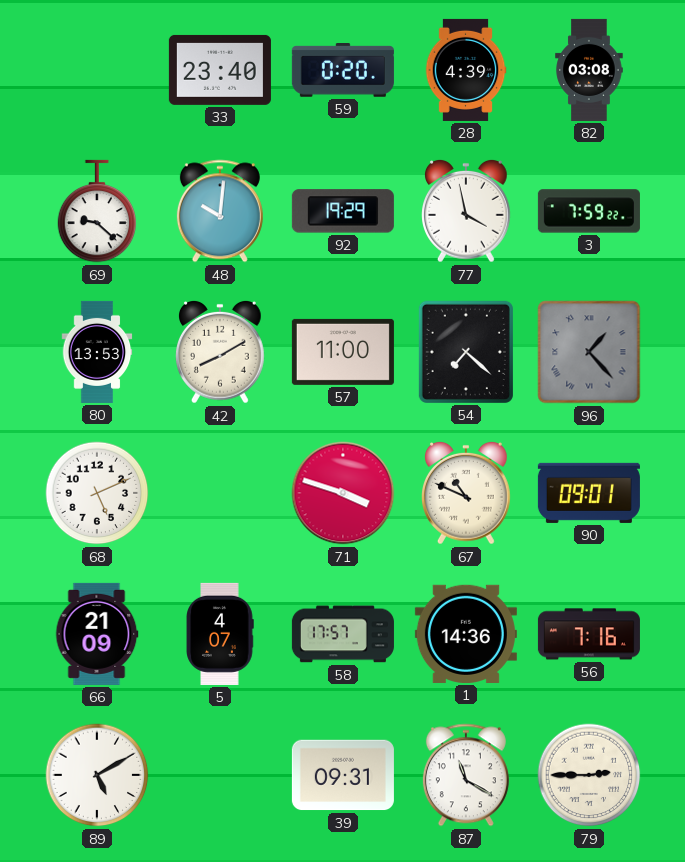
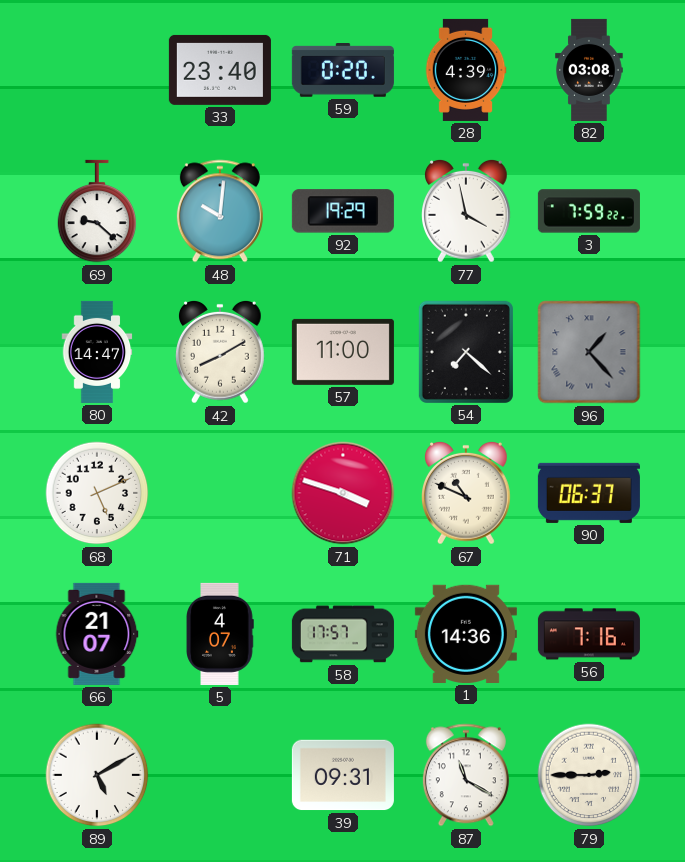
80: 13:53 -> 14:47 (97, 352)
90: 09:01 -> 06:37 (589, 493)
66: 21:09 -> 21:07 (97, 634)
